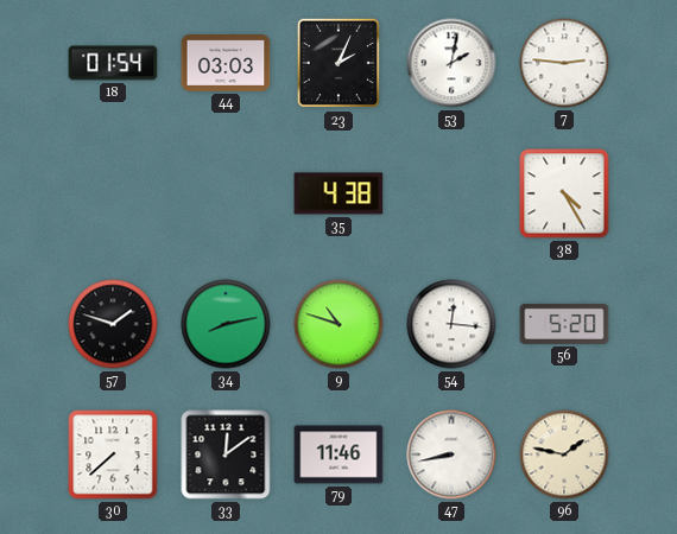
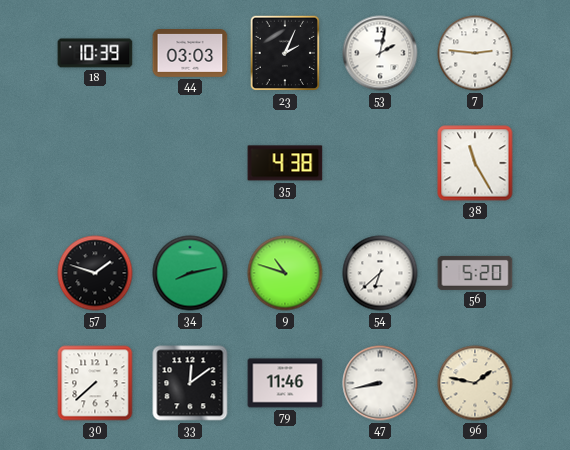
18: 01:54 -> 10:39 (95, 53)
38: 4:25 -> 11:25 (475, 163)
54: 12:16 -> 6:38 (380, 273)
